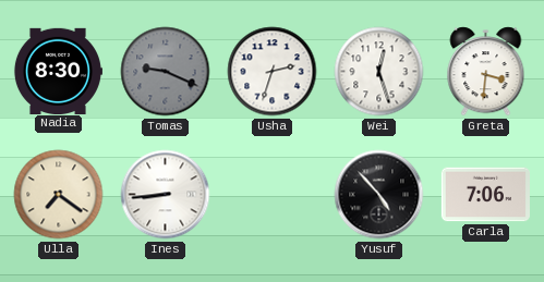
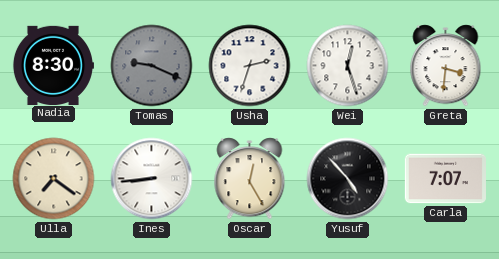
Oscar: none -> 12:25 (250, 179)
Carla: 7:06 -> 7:07 (445, 179)
